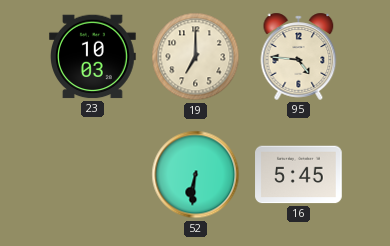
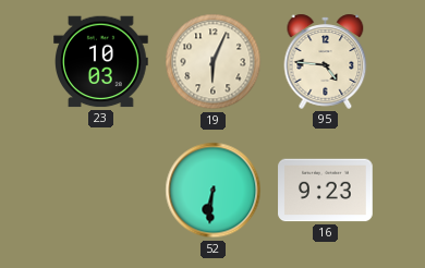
19: 7:00 -> 6:04 (214, 62)
16: 5:45 -> 9:23 (326, 191)
